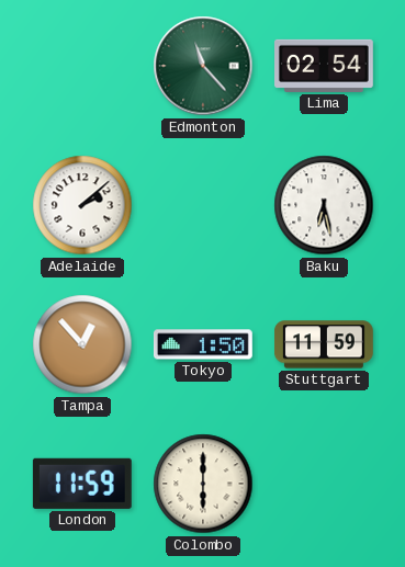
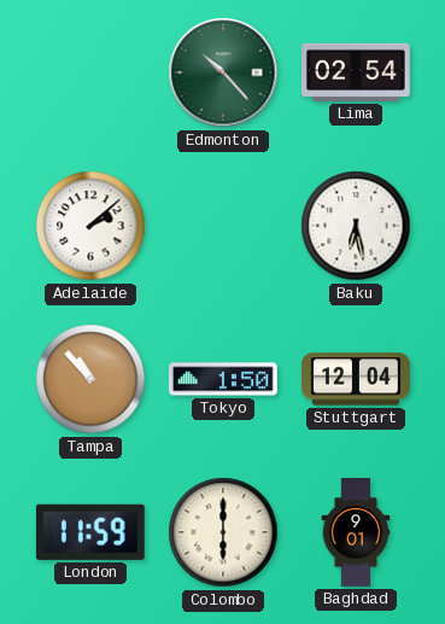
Edmonton: 11:23 -> 10:23 (223, 72)
Tampa: 12:53 -> 10:53 (90, 379)
Stuttgart: 11:59 -> 12:04 (357, 379)
Baghdad: none -> 9:01 (356, 533)
